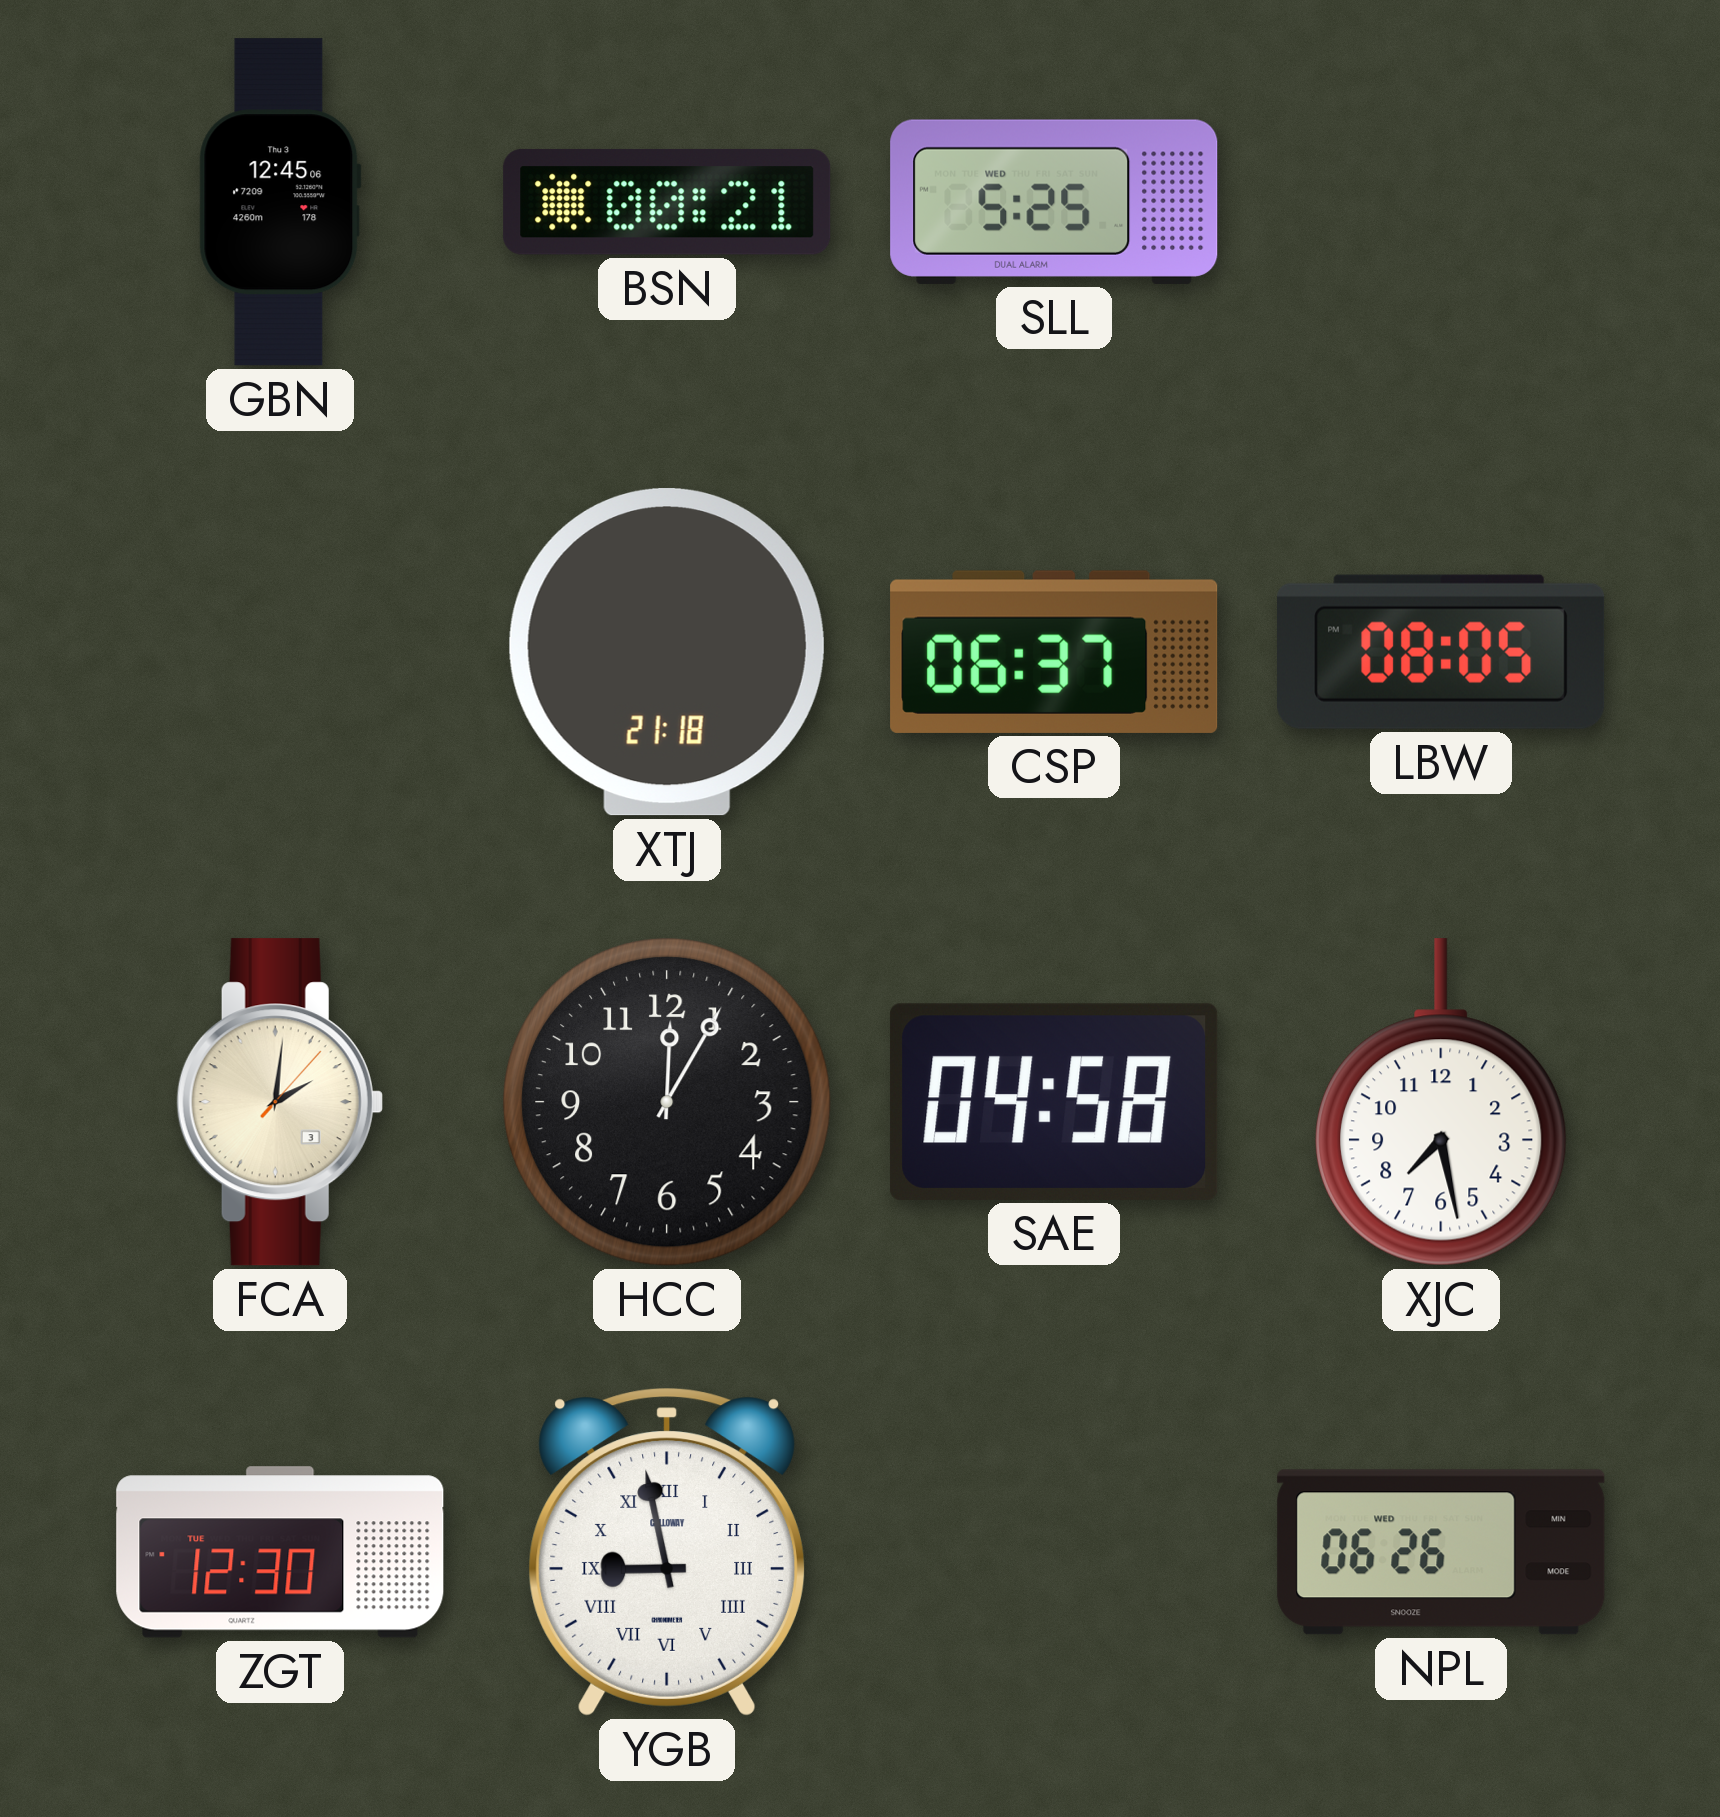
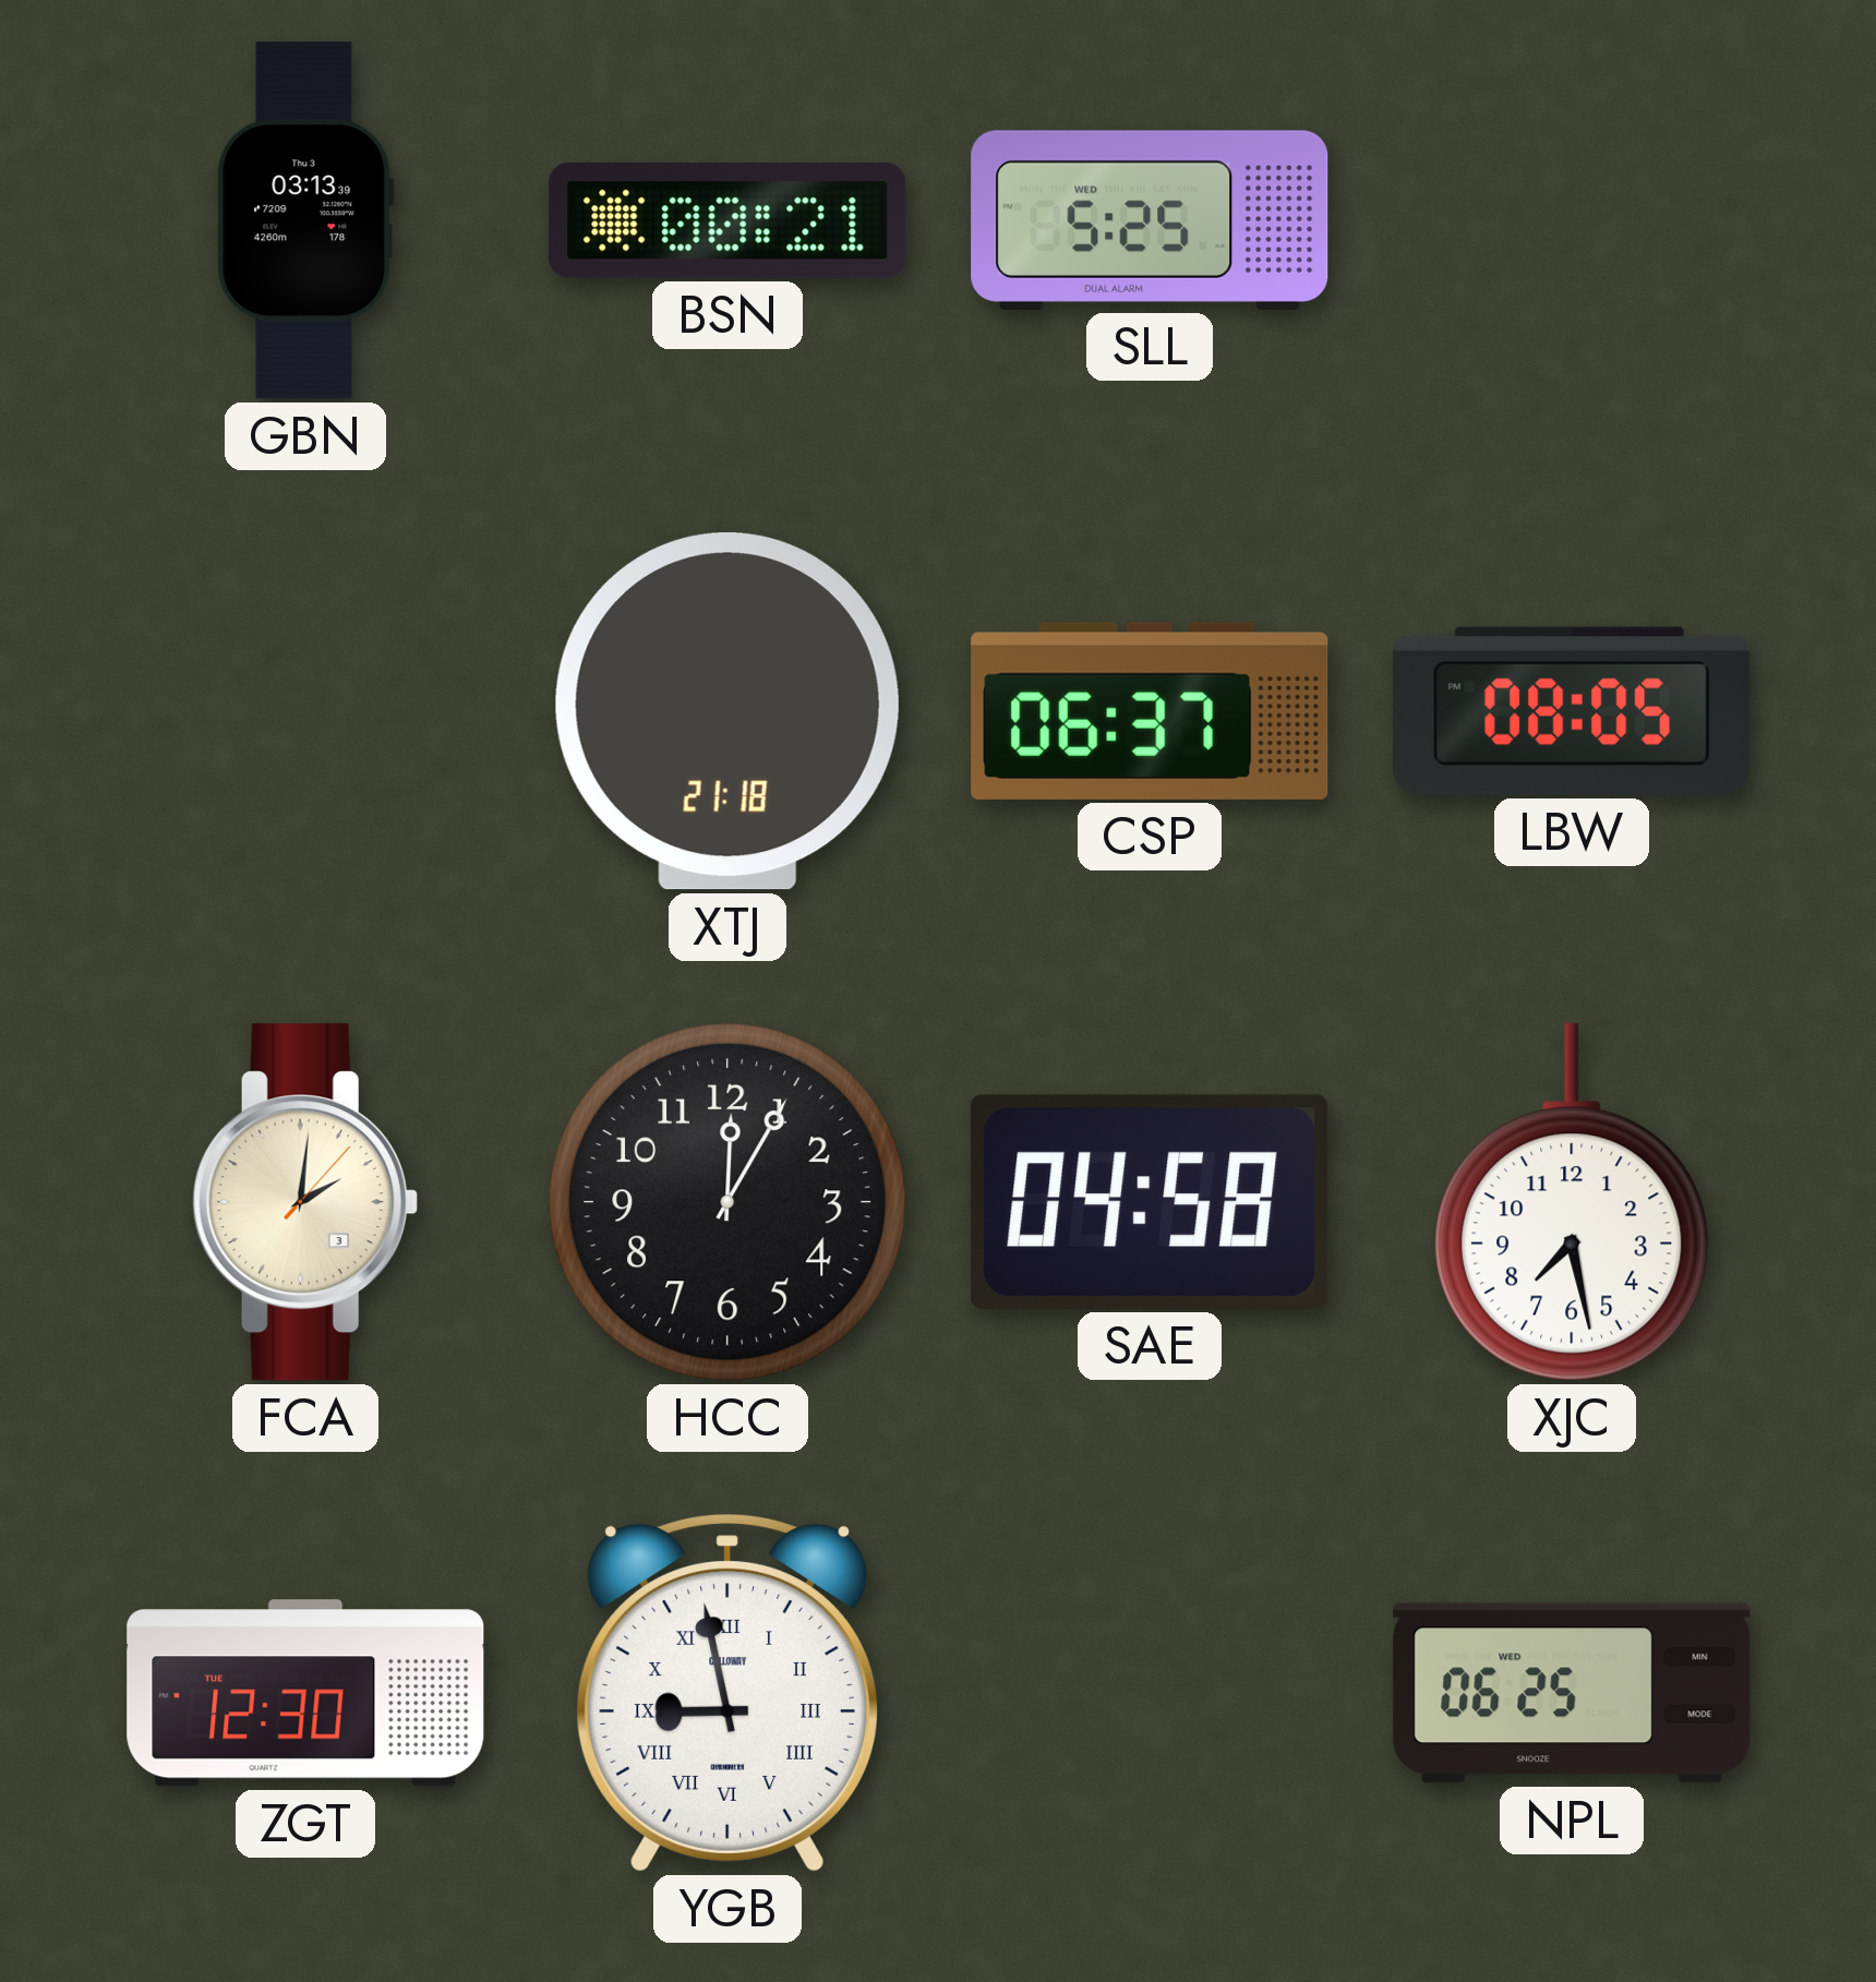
GBN: 12:45 -> 03:13 (305, 220)
NPL: 06:26 -> 06:25 (1572, 1693)
